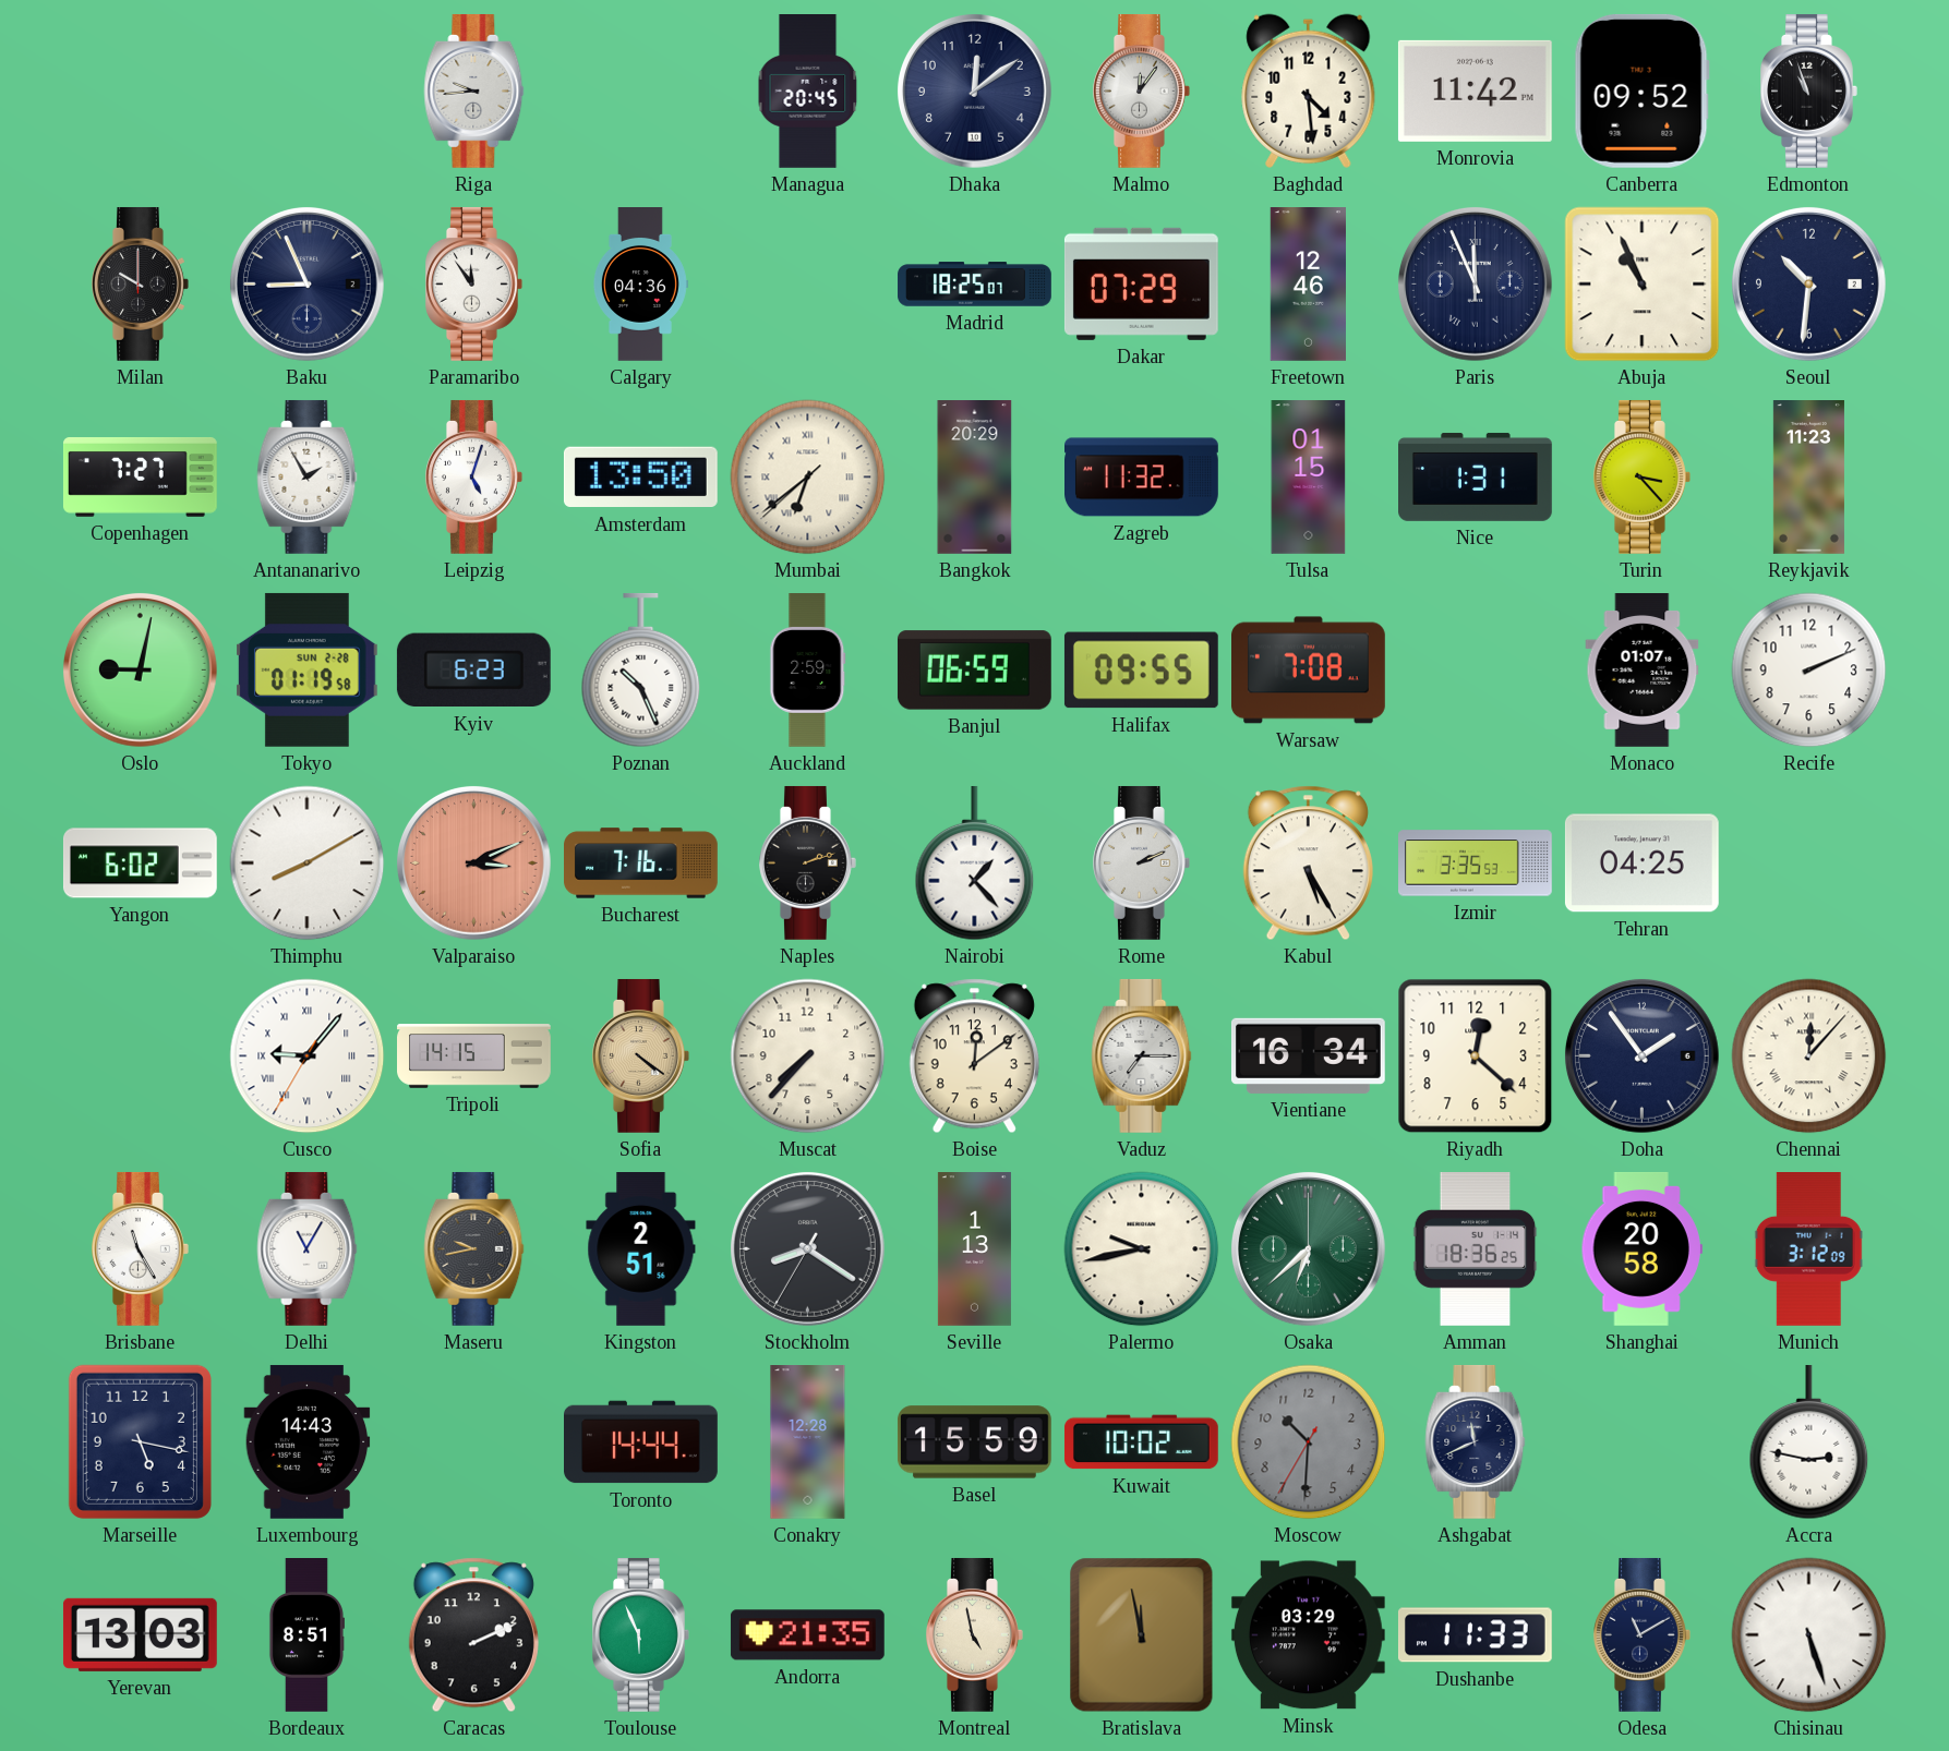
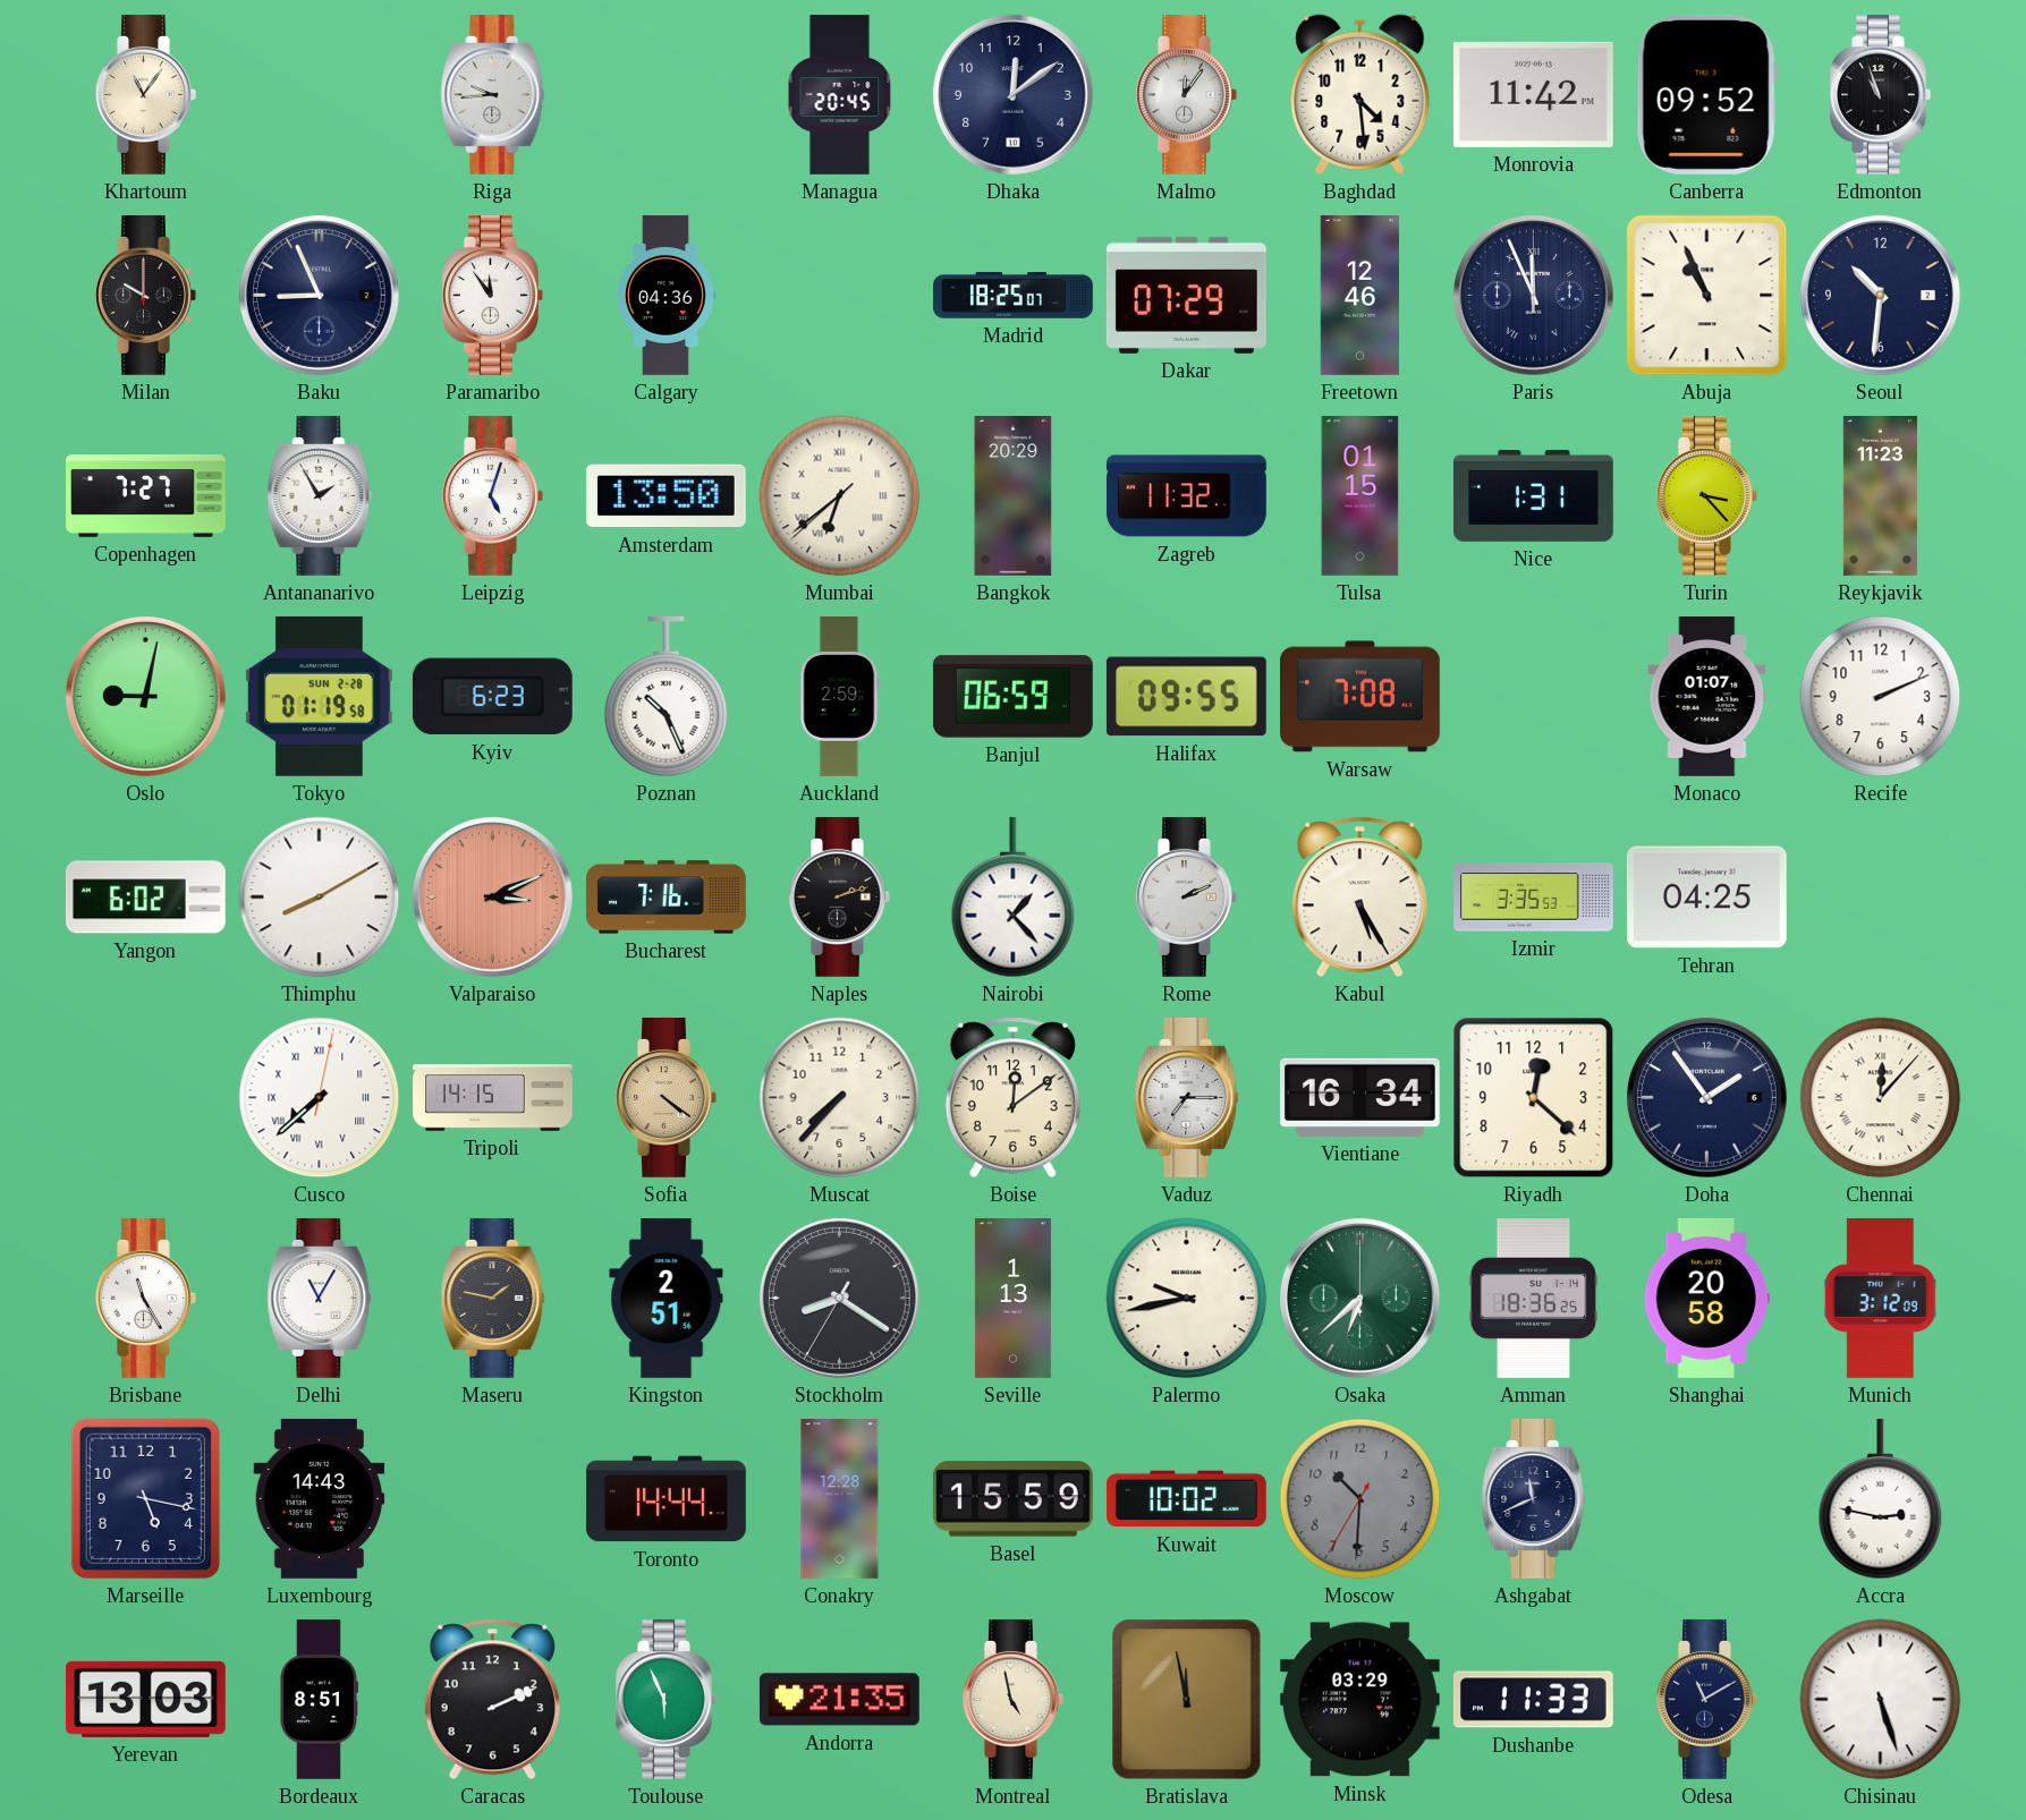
Khartoum: none -> 11:06 (146, 94)
Cusco: 9:06 -> 7:38 (320, 1098)
Maseru: 9:43 -> 1:47 (493, 1298)
